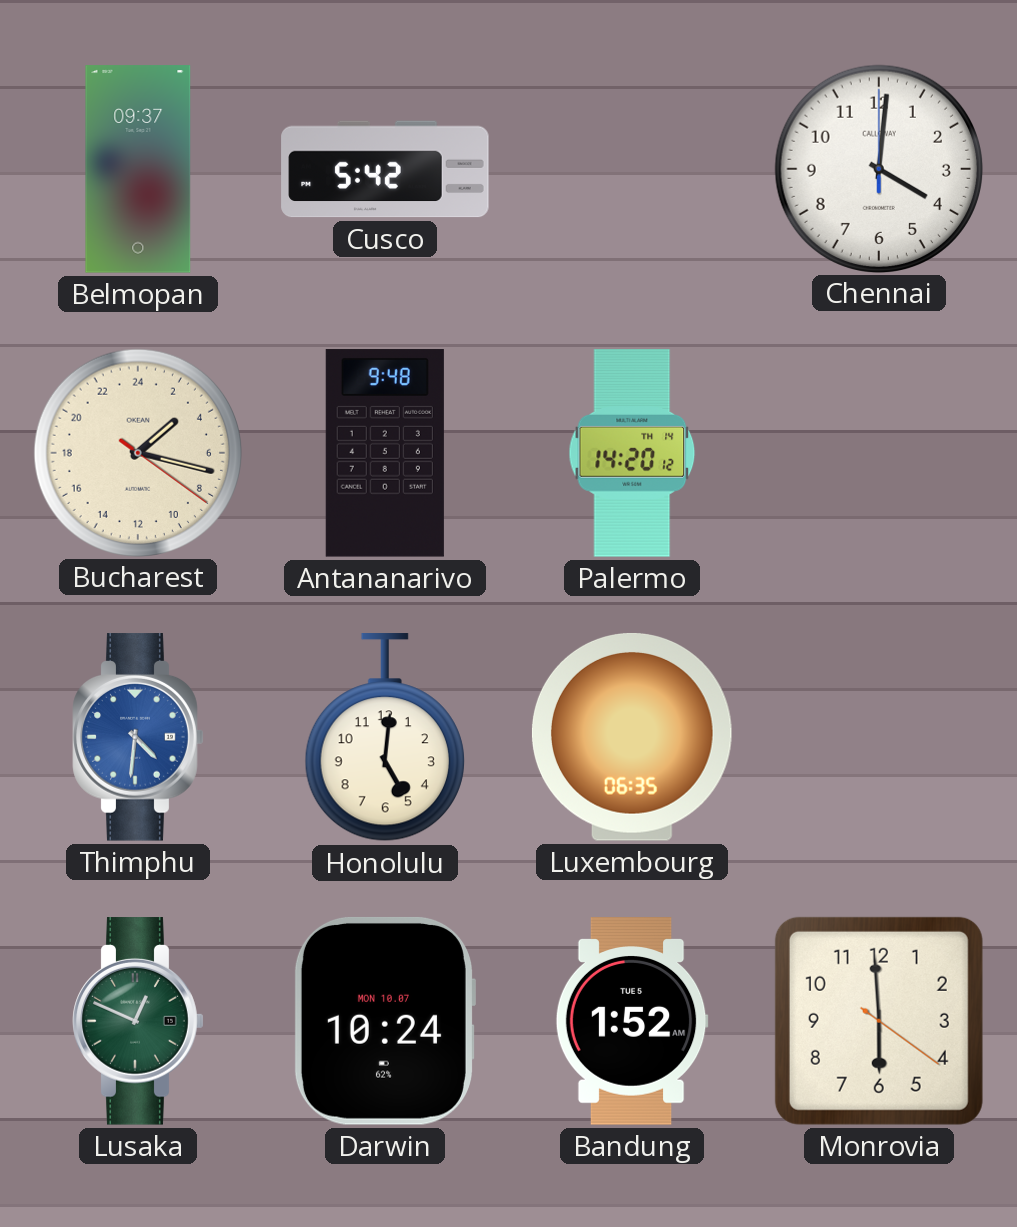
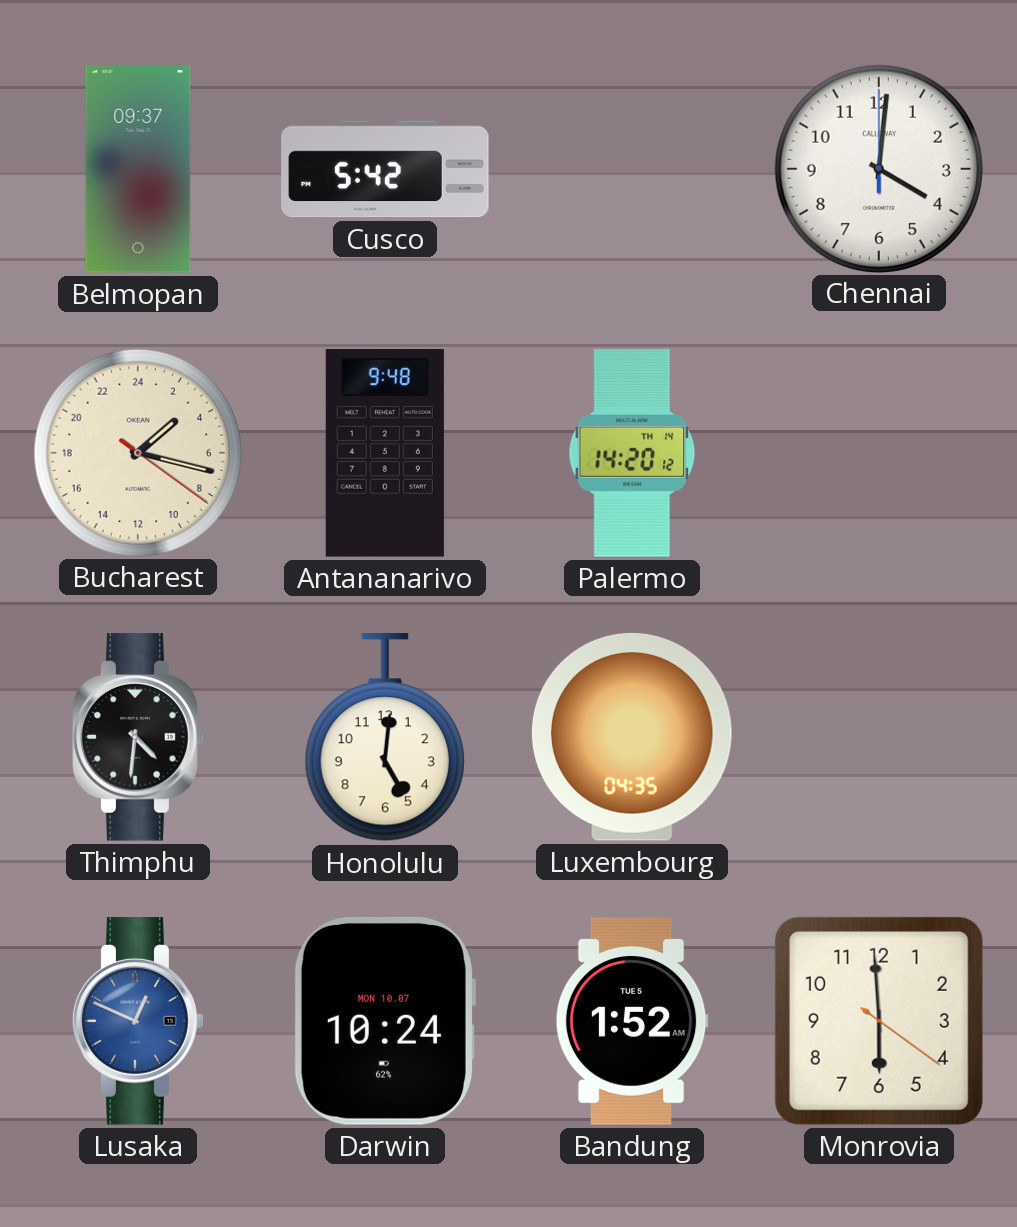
Thimphu dial: blue -> black (138, 737)
Luxembourg: 06:35 -> 04:35 (632, 737)
Lusaka dial: green -> blue (138, 1021)
